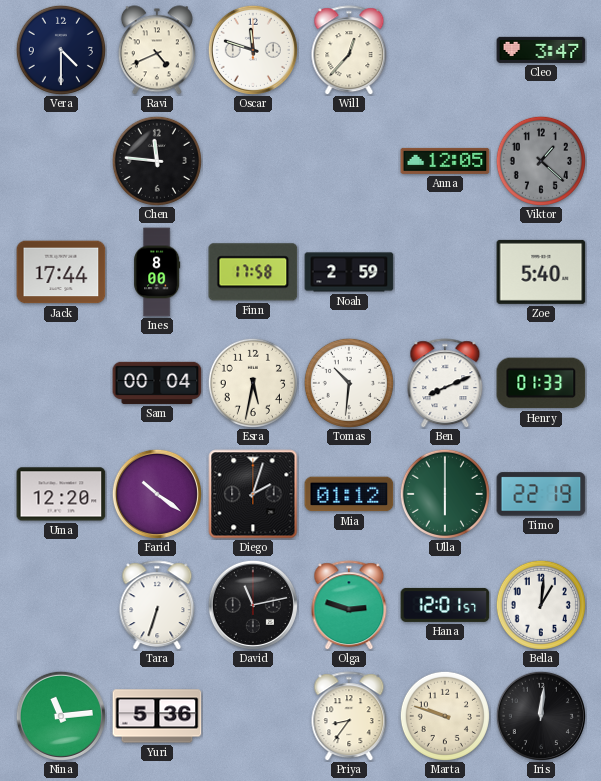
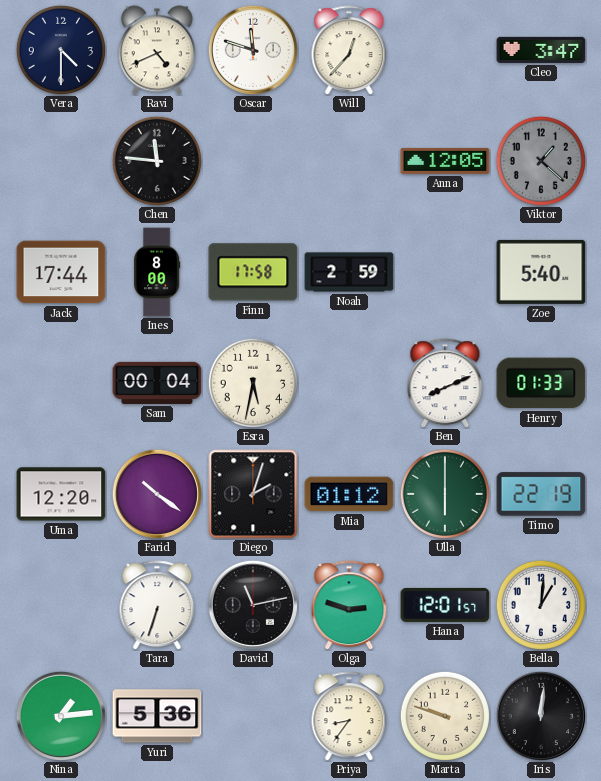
Tomas: 10:31 -> none (349, 383)
Nina: 11:14 -> 1:14 (61, 716)
